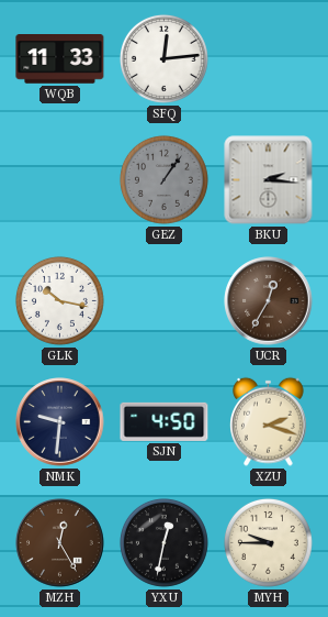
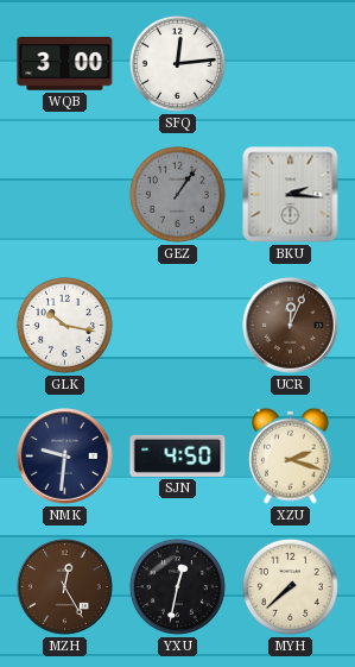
WQB: 11:33 -> 3:00 (65, 64)
UCR: 12:35 -> 12:04 (291, 326)
MYH: 9:45 -> 7:38 (290, 586)
